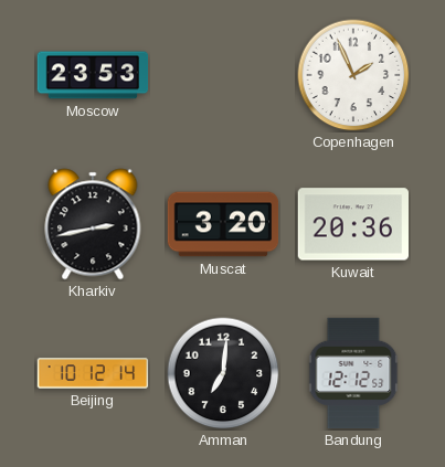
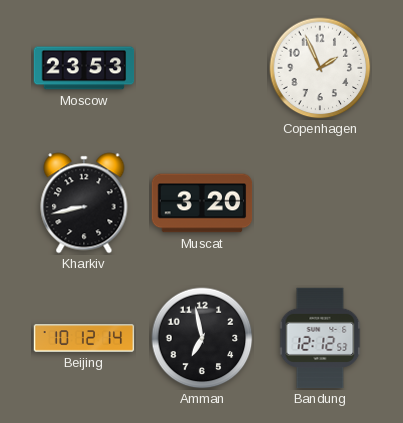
Kharkiv: 2:43 -> 8:43 (84, 203)
Kuwait: 20:36 -> none (352, 224)
Amman: 7:01 -> 6:58 (202, 338)
